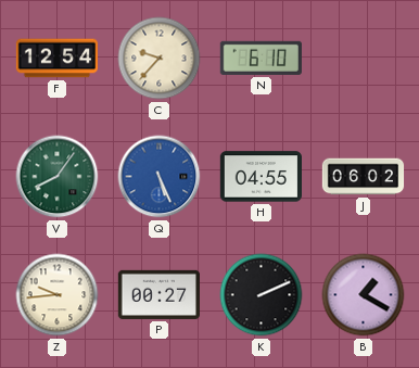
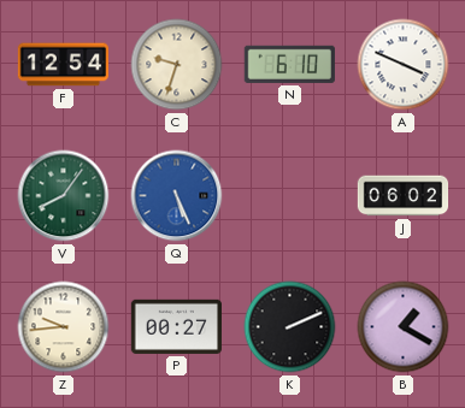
C: 9:37 -> 9:33 (177, 65)
A: none -> 3:49 (404, 65)
H: 04:55 -> none (261, 177)
